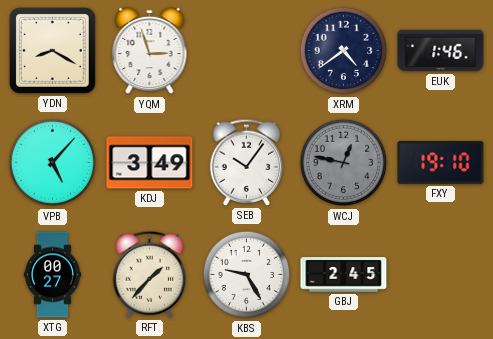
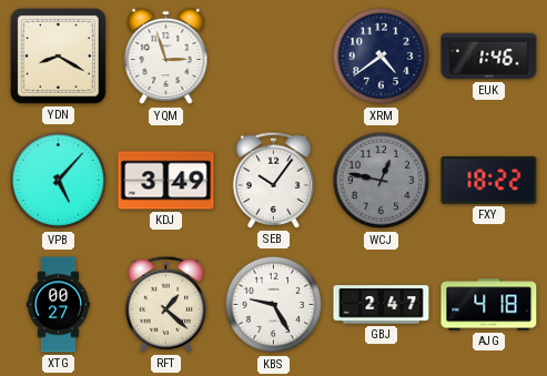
FXY: 19:10 -> 18:22 (489, 180)
RFT: 1:37 -> 1:22 (166, 304)
GBJ: 2:45 -> 2:47 (382, 305)
AJG: none -> 4:18 (489, 305)
